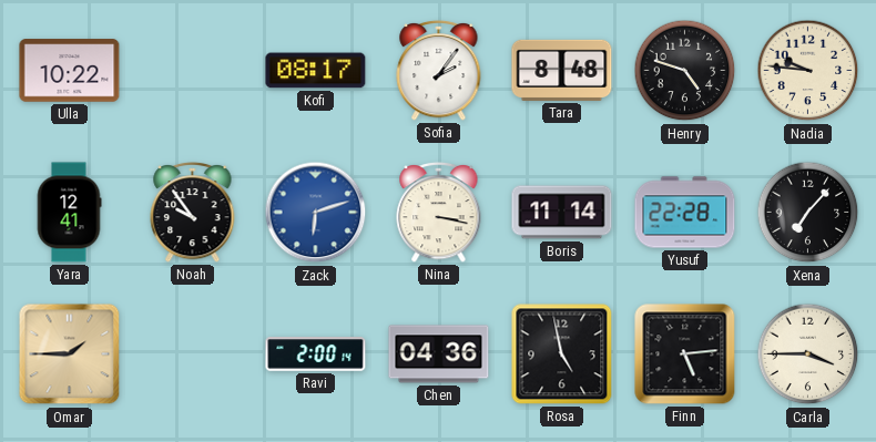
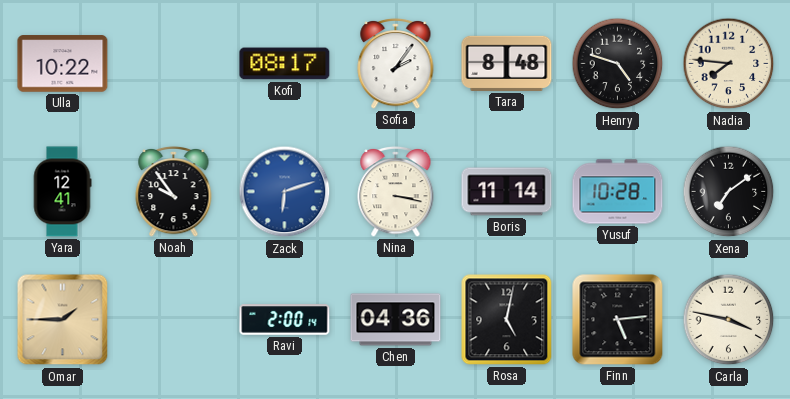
Nadia: 9:46 -> 7:46 (729, 64)
Yusuf: 22:28 -> 10:28 (618, 192)
Xena: 7:07 -> 7:09 (729, 192)
Rosa: 4:58 -> 5:02 (507, 320)
Carla: 3:45 -> 3:47 (729, 320)
